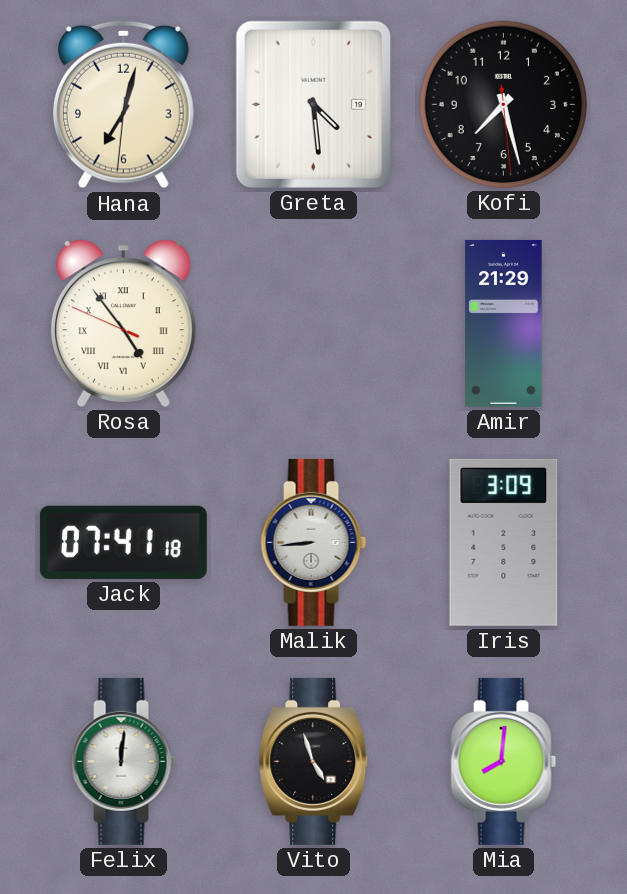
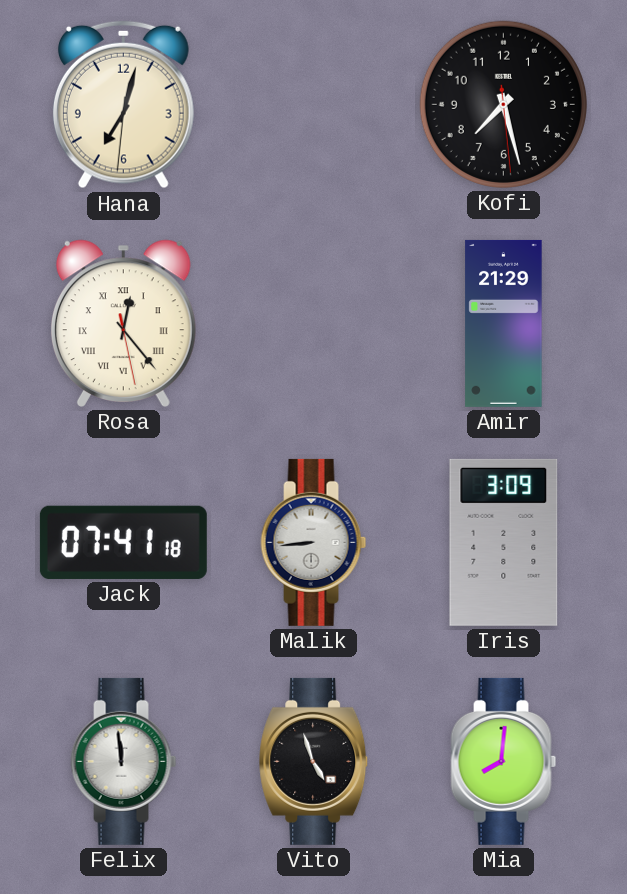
Greta: 4:29 -> none (313, 104)
Rosa: 4:53 -> 12:23 (123, 323)
Felix: 12:01 -> 11:59 (124, 761)
